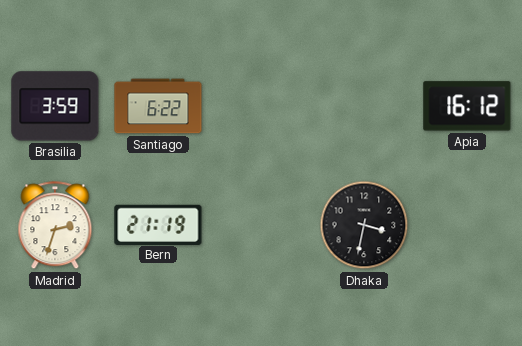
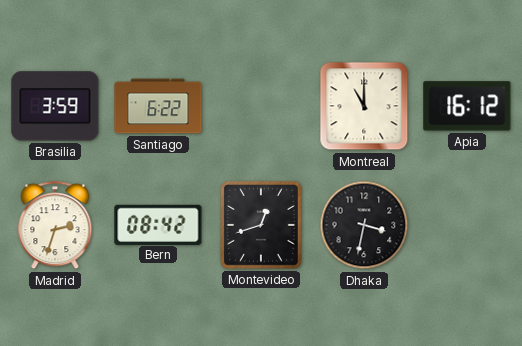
Montreal: none -> 11:00 (364, 106)
Bern: 21:19 -> 08:42 (158, 224)
Montevideo: none -> 12:42 (261, 225)
